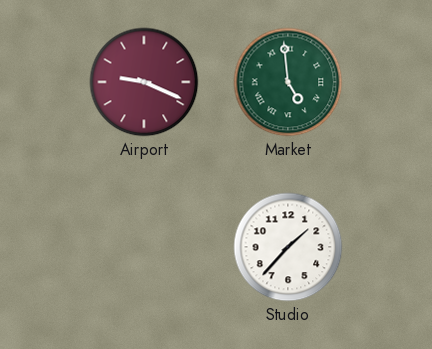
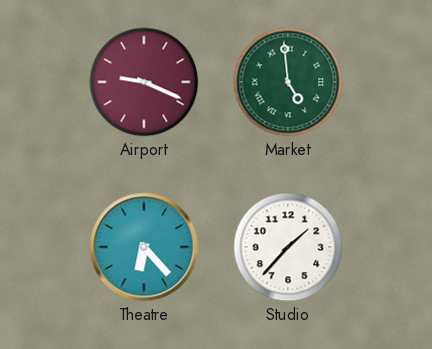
Theatre: none -> 6:23 (144, 247)
